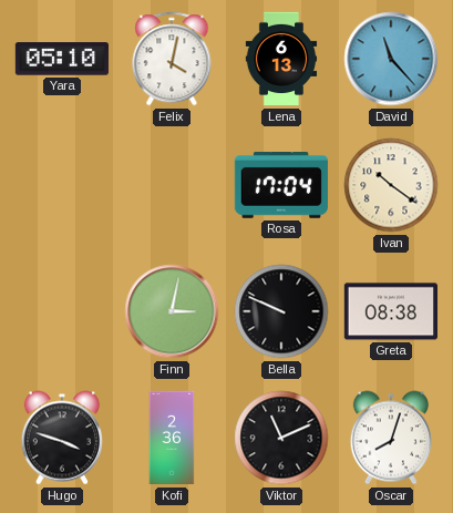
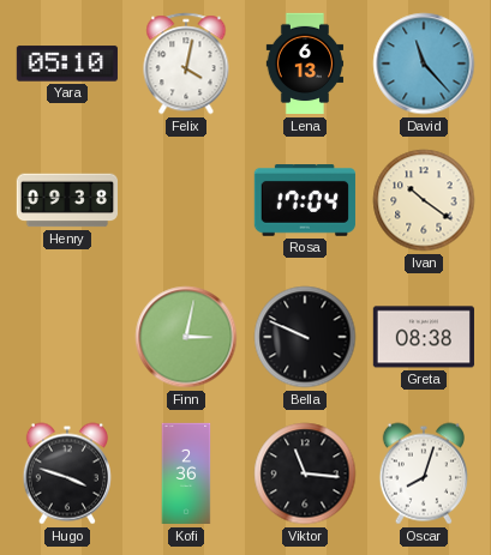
Henry: none -> 09:38 (66, 200)
Viktor: 11:11 -> 11:16 (305, 473)
